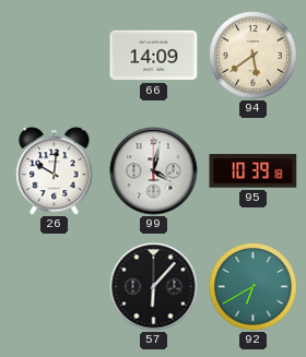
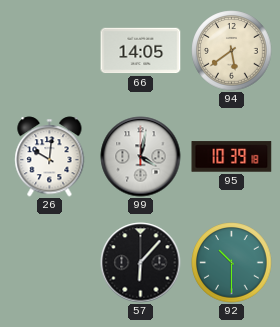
66: 14:09 -> 14:05 (141, 51)
92: 6:40 -> 10:30 (232, 263)
